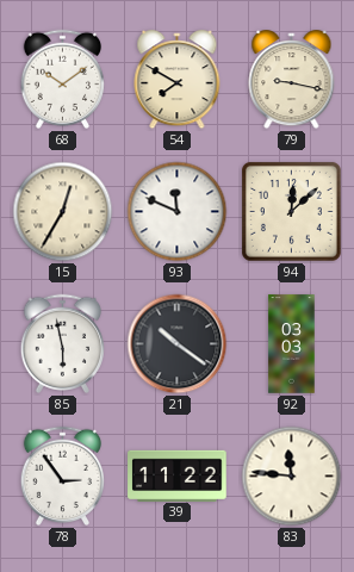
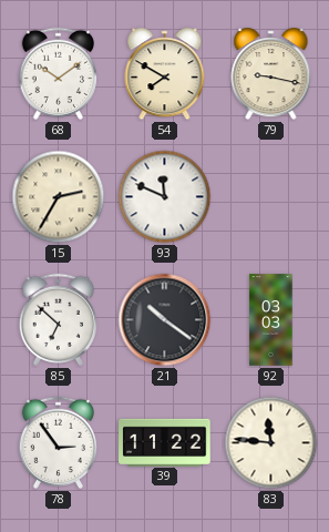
15: 12:35 -> 2:35 (59, 197)
94: 12:08 -> none (291, 211)
85: 5:58 -> 6:52 (58, 319)
